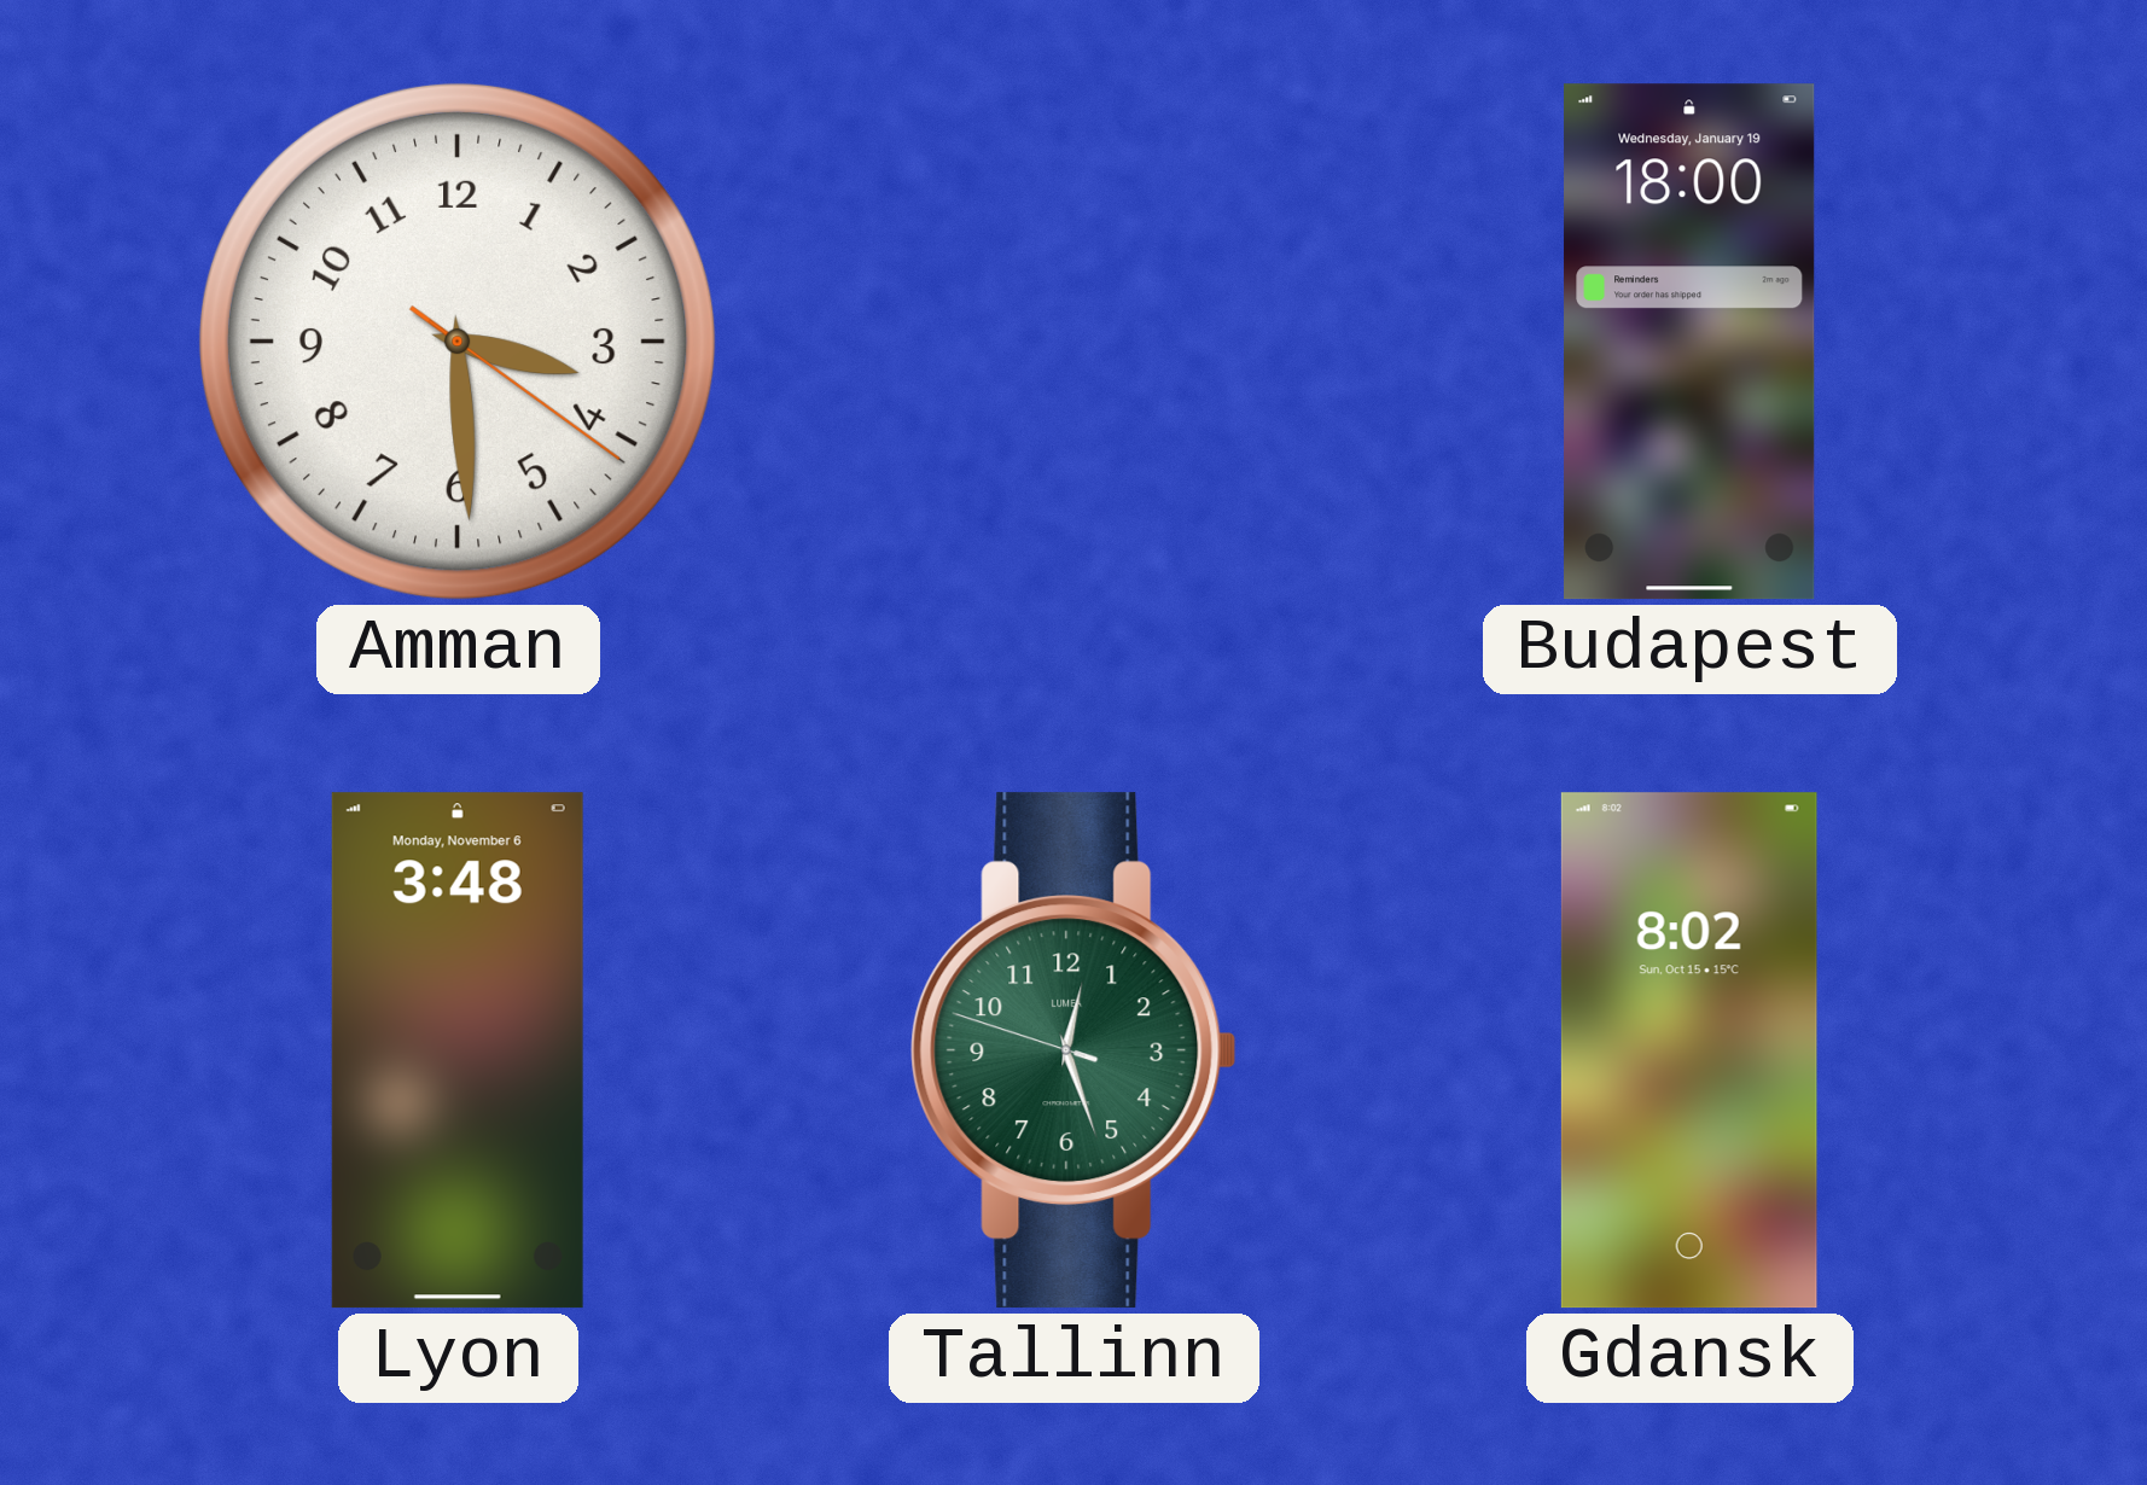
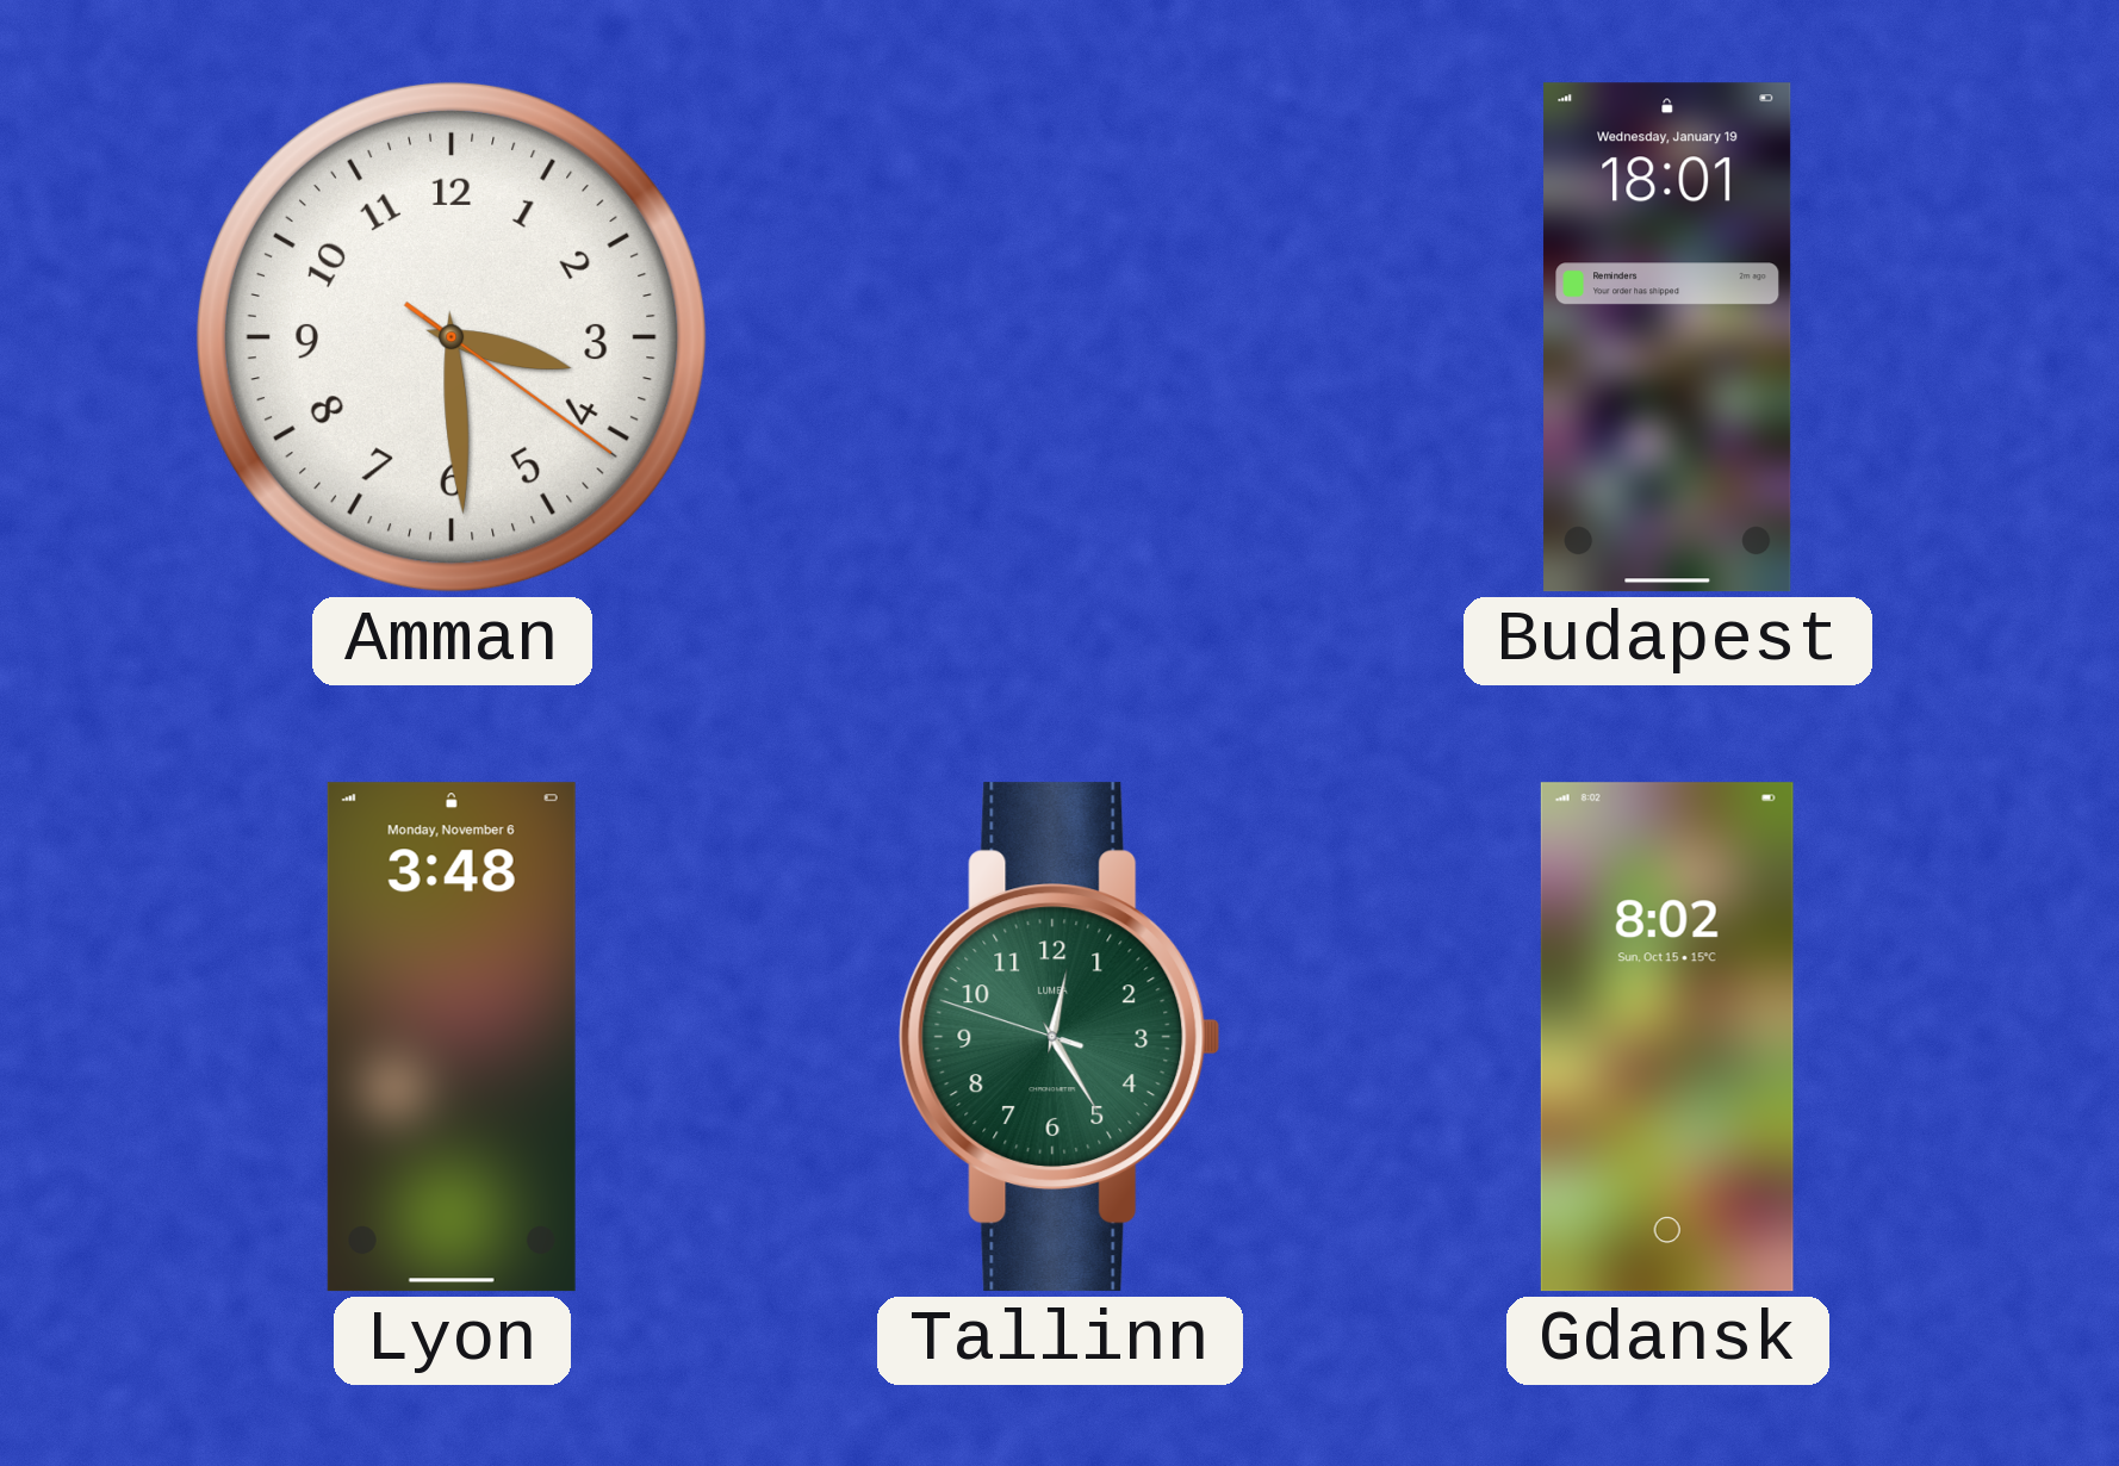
Budapest: 18:00 -> 18:01 (1667, 337)
Tallinn: 12:26 -> 12:24 (1059, 1037)
